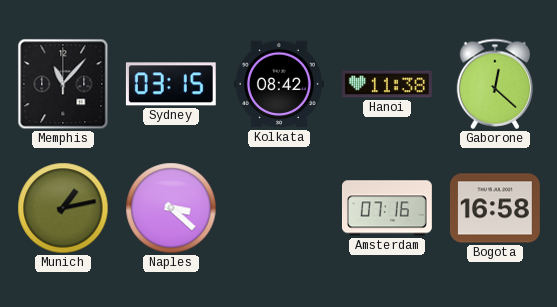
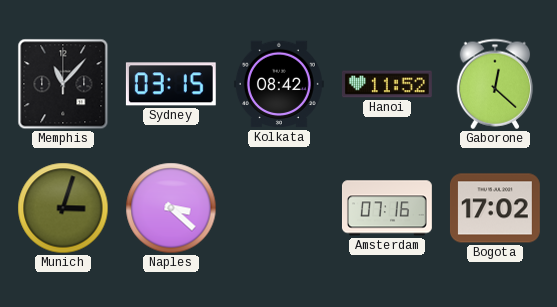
Hanoi: 11:38 -> 11:52 (387, 84)
Munich: 1:13 -> 3:03 (63, 208)
Bogota: 16:58 -> 17:02 (495, 208)
